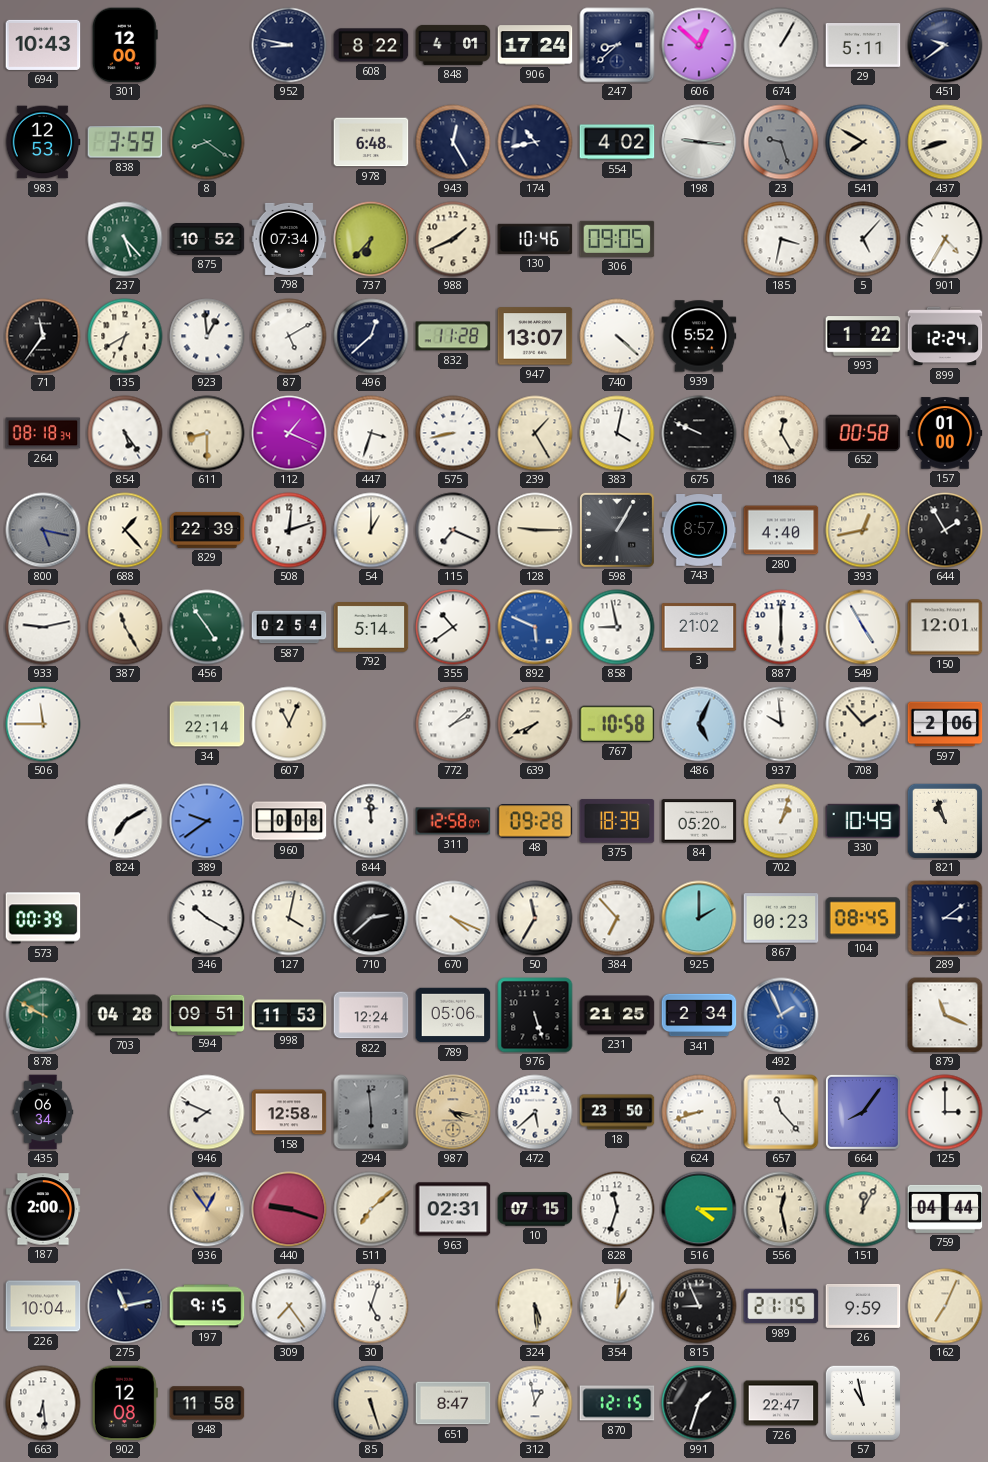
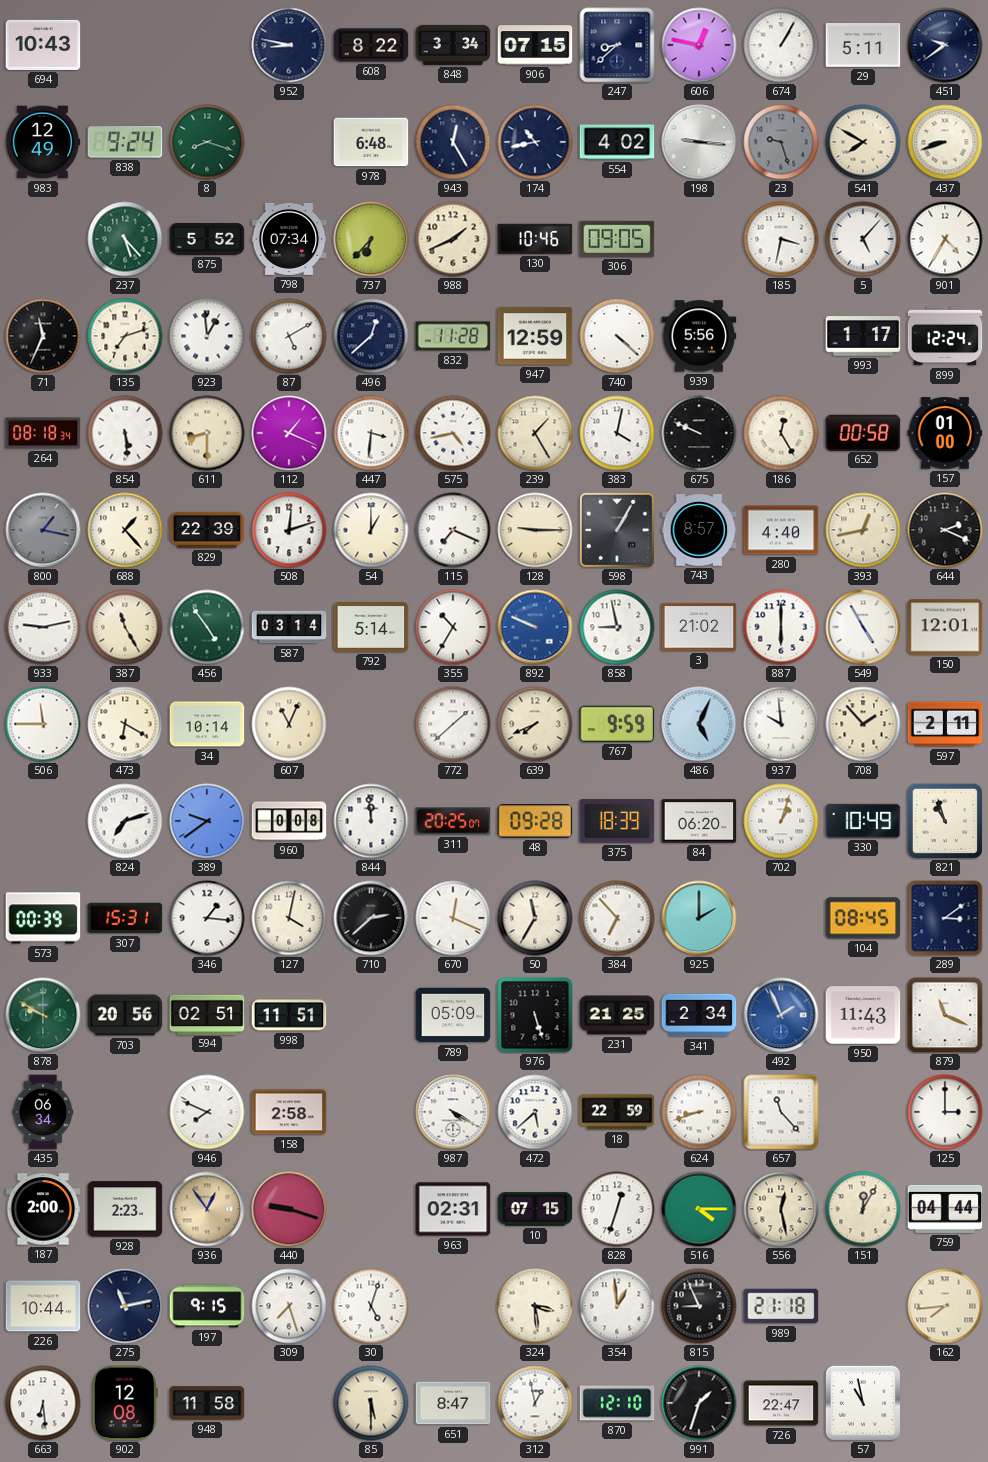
301: 12:00 -> none (125, 45)
848: 4:01 -> 3:34 (453, 45)
906: 17:24 -> 07:15 (535, 45)
606: 12:52 -> 12:47 (699, 45)
983: 12:53 -> 12:49 (43, 142)
838: 3:59 -> 9:24 (125, 142)
8: 8:21 -> 8:18 (207, 142)
875: 10:52 -> 5:52 (207, 240)
71: 11:36 -> 11:34 (43, 336)
135: 6:40 -> 7:12 (125, 336)
947: 13:07 -> 12:59 (535, 336)
939: 5:52 -> 5:56 (699, 336)
993: 1:22 -> 1:17 (863, 336)
854: 5:24 -> 5:29 (125, 433)
447: 3:33 -> 3:31 (371, 433)
575: 8:43 -> 4:43 (453, 433)
800: 5:17 -> 1:17 (43, 530)
644: 1:55 -> 2:19 (945, 530)
587: 02:54 -> 03:14 (289, 627)
355: 10:39 -> 10:35 (453, 627)
892: 5:49 -> 9:49 (535, 627)
473: none -> 6:20 (125, 724)
34: 22:14 -> 10:14 (207, 724)
772: 2:08 -> 1:38 (453, 724)
767: 10:58 -> 9:59 (617, 724)
597: 2:06 -> 2:11 (945, 724)
824: 7:10 -> 7:12 (125, 821)
311: 12:58 -> 20:25 (453, 821)
84: 05:20 -> 06:20 (699, 821)
307: none -> 15:31 (125, 918)
346: 10:20 -> 1:16 (207, 918)
670: 4:19 -> 12:19 (453, 918)
867: 00:23 -> none (781, 918)
703: 04:28 -> 20:56 (125, 1015)
594: 09:51 -> 02:51 (207, 1014)
998: 11:53 -> 11:51 (289, 1015)
822: 12:24 -> none (371, 1015)
789: 05:06 -> 05:09 (453, 1015)
950: none -> 11:43 (863, 1015)
158: 12:58 -> 2:58 (289, 1112)
294: 5:59 -> none (371, 1112)
987: 4:17 -> 4:20 (453, 1112)
987 dial: champagne -> white (453, 1112)
18: 23:50 -> 22:59 (617, 1112)
664: 8:06 -> none (863, 1112)
928: none -> 2:23 (125, 1209)
511: 7:08 -> none (371, 1209)
828: 11:33 -> 12:33 (617, 1209)
226: 10:04 -> 10:44 (43, 1306)
309: 7:24 -> 7:27 (289, 1306)
324: 5:29 -> 3:29 (535, 1306)
354: 1:01 -> 12:59 (617, 1306)
989: 21:15 -> 21:18 (781, 1306)
26: 9:59 -> none (863, 1306)
162: 7:04 -> 7:44 (945, 1306)
85: 5:27 -> 5:30 (371, 1403)
870: 12:15 -> 12:10 (617, 1403)
